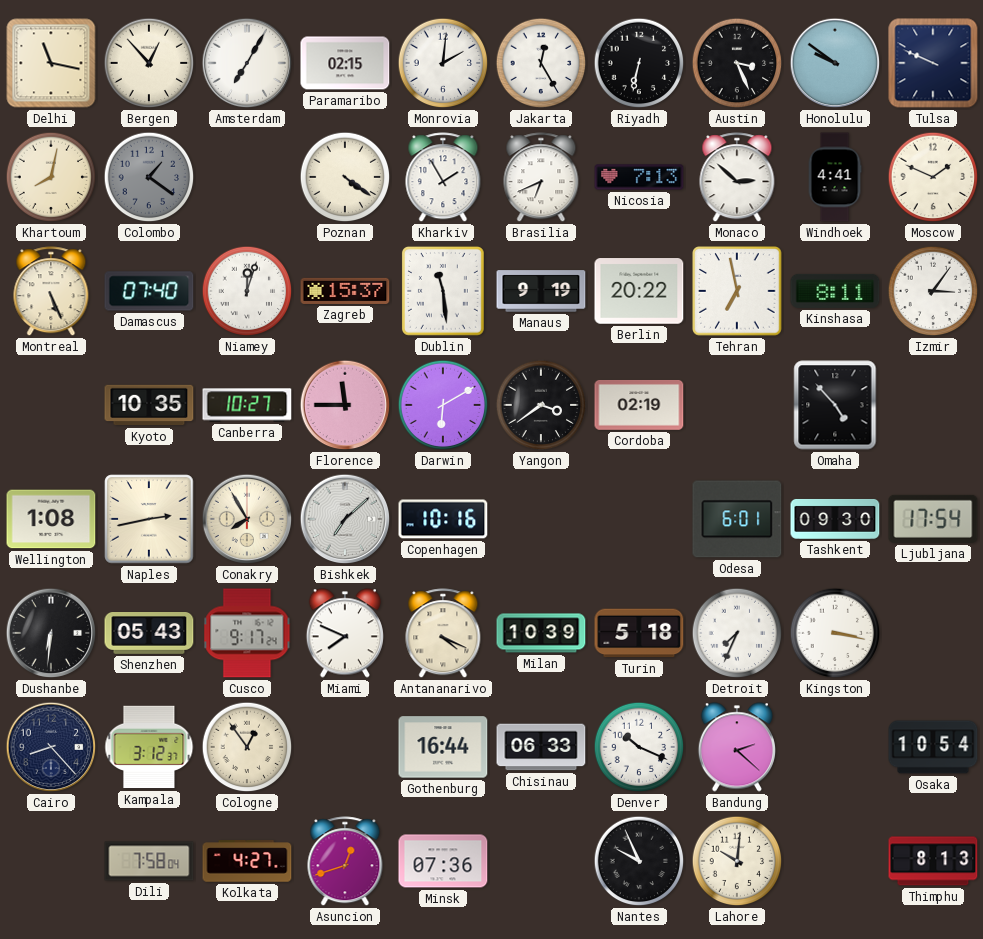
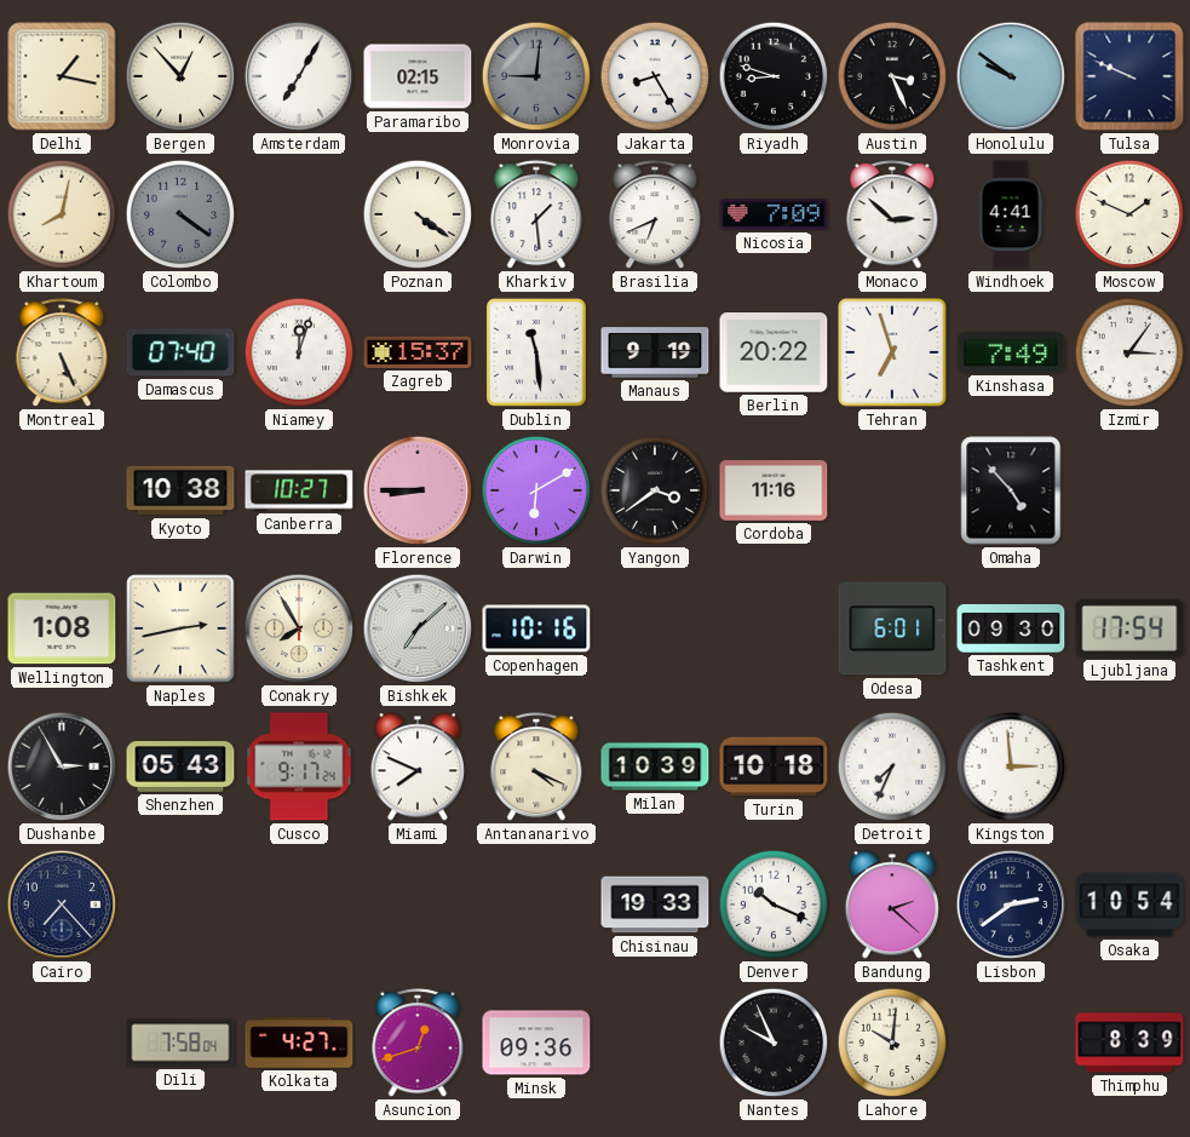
Delhi: 11:17 -> 1:17 (62, 76)
Monrovia: 2:01 -> 9:01 (536, 76)
Monrovia dial: white -> grey (536, 76)
Jakarta: 12:25 -> 8:25 (655, 76)
Riyadh: 6:32 -> 8:48 (774, 76)
Colombo: 1:21 -> 4:21 (180, 214)
Kharkiv: 1:55 -> 1:29 (536, 216)
Nicosia: 7:13 -> 7:09 (774, 214)
Tehran: 6:58 -> 6:57 (892, 352)
Kinshasa: 8:11 -> 7:49 (1011, 352)
Kyoto: 10:35 -> 10:38 (180, 490)
Florence: 11:45 -> 8:45 (418, 490)
Cordoba: 02:19 -> 11:16 (774, 490)
Dushanbe: 6:31 -> 2:55 (62, 766)
Turin: 5:18 -> 10:18 (774, 766)
Kingston: 3:17 -> 2:59 (1011, 766)
Cairo: 8:23 -> 7:23 (62, 905)
Kampala: 3:12 -> none (149, 747)
Cologne: 12:54 -> none (247, 747)
Gothenburg: 16:44 -> none (443, 747)
Chisinau: 06:33 -> 19:33 (655, 905)
Lisbon: none -> 2:39 (1011, 905)
Minsk: 07:36 -> 09:36 (536, 1043)
Thimphu: 8:13 -> 8:39 (1129, 1043)
